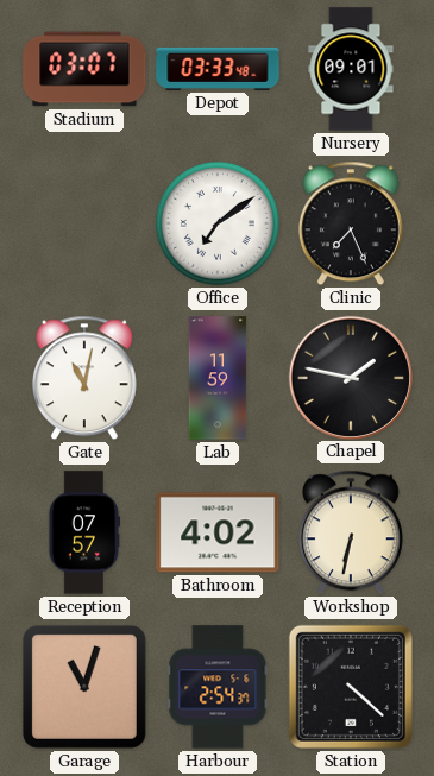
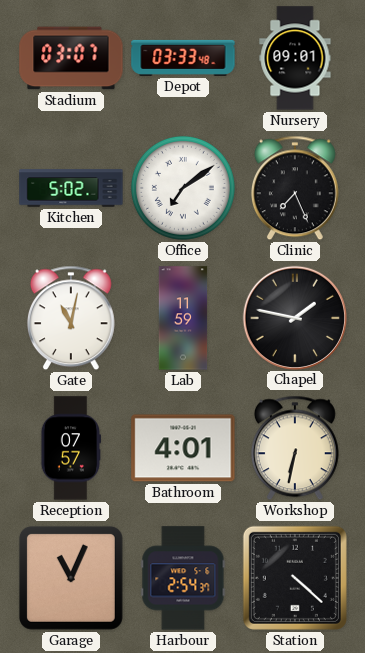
Kitchen: none -> 5:02 (71, 188)
Bathroom: 4:02 -> 4:01 (183, 448)
Garage: 11:03 -> 11:04 (71, 578)
